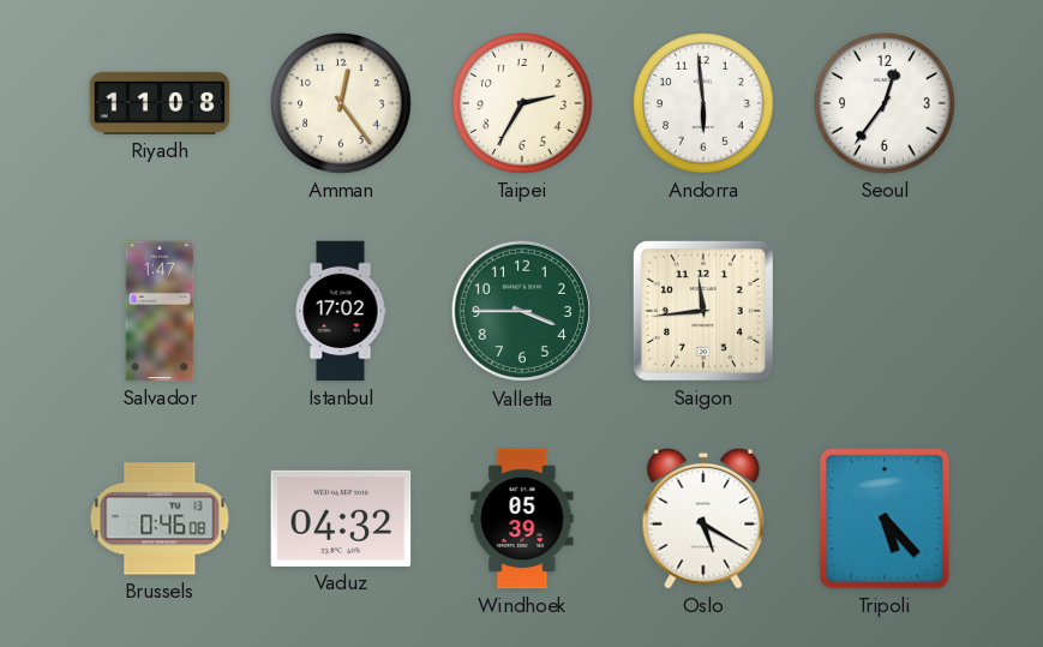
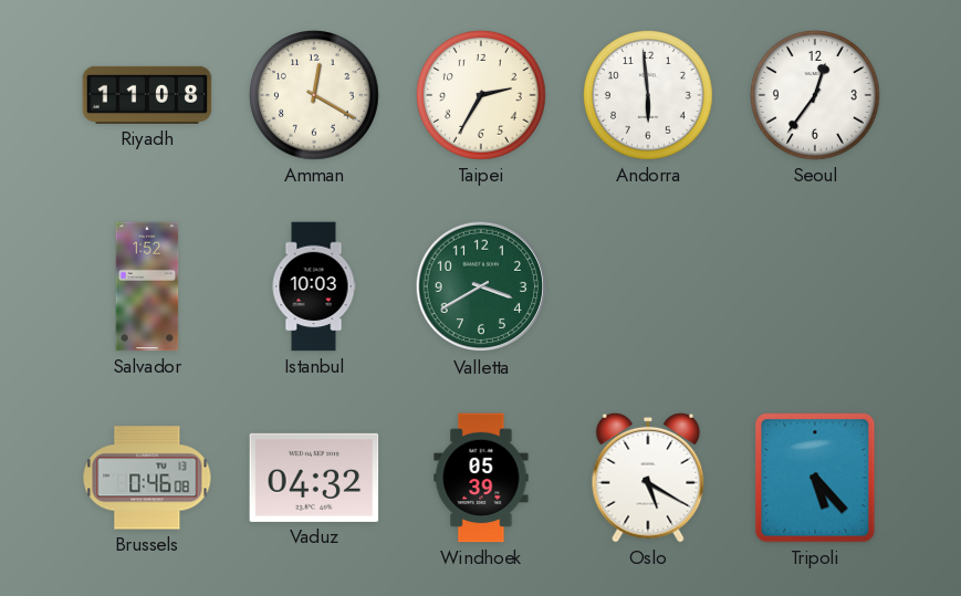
Amman: 12:24 -> 12:20 (315, 96)
Salvador: 1:47 -> 1:52 (147, 286)
Istanbul: 17:02 -> 10:03 (314, 286)
Valletta: 3:45 -> 3:40 (481, 286)
Saigon: 11:44 -> none (703, 311)
